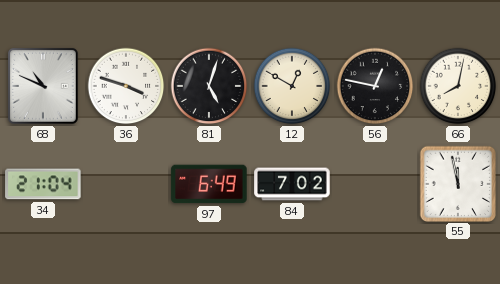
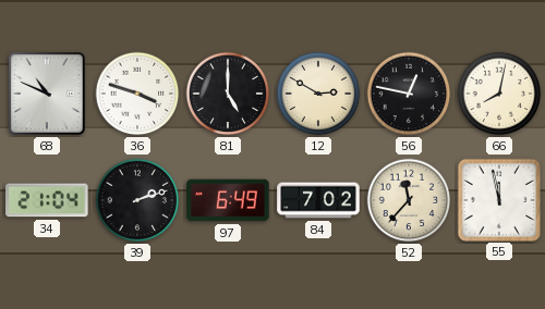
81: 5:03 -> 5:00 (228, 94)
12: 12:50 -> 2:50 (318, 94)
39: none -> 2:12 (137, 200)
52: none -> 11:37 (409, 200)
